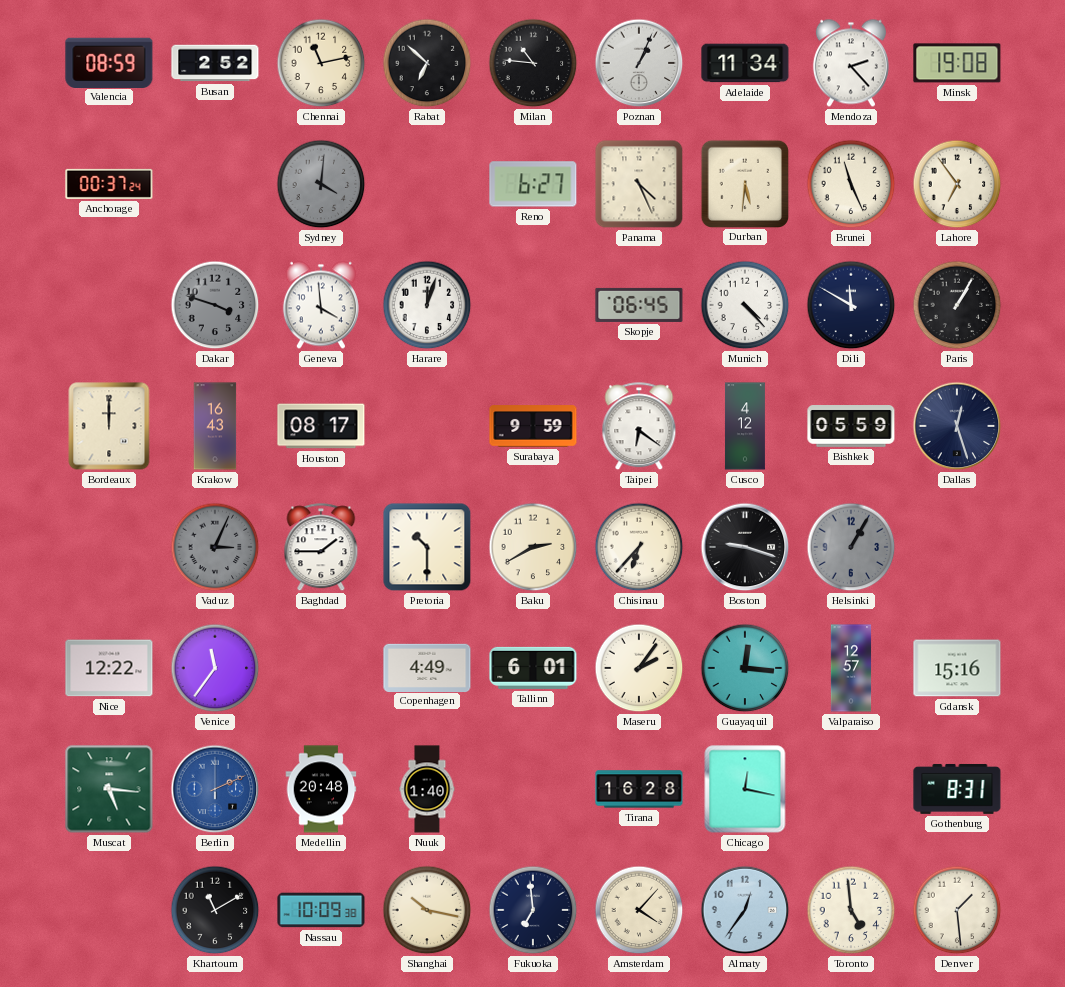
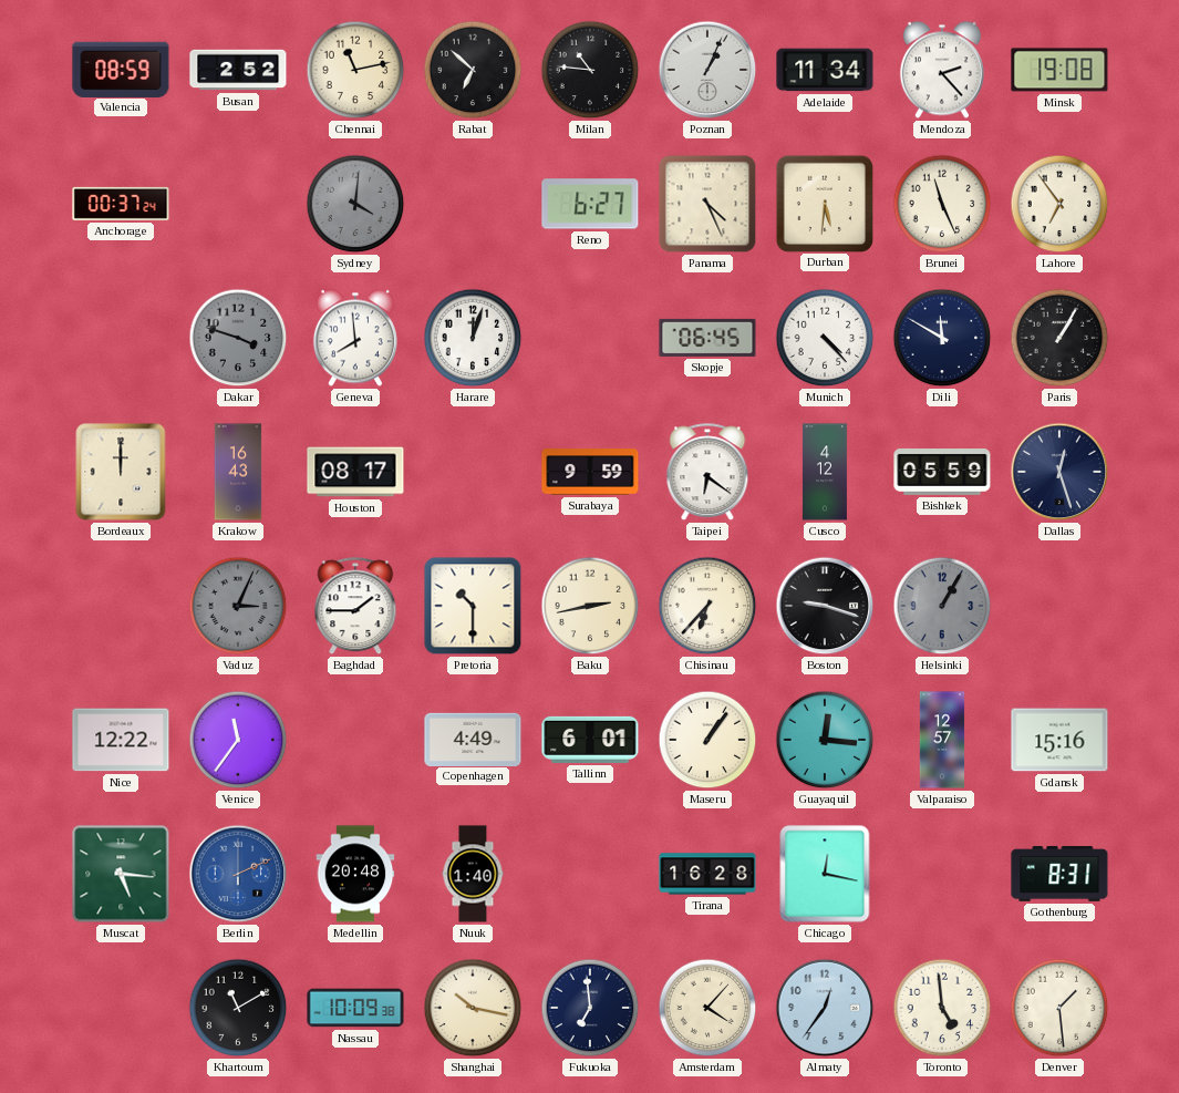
Geneva: 3:59 -> 7:59 (355, 338)
Baku: 2:40 -> 2:43 (590, 606)
Maseru: 2:06 -> 1:06 (707, 740)
